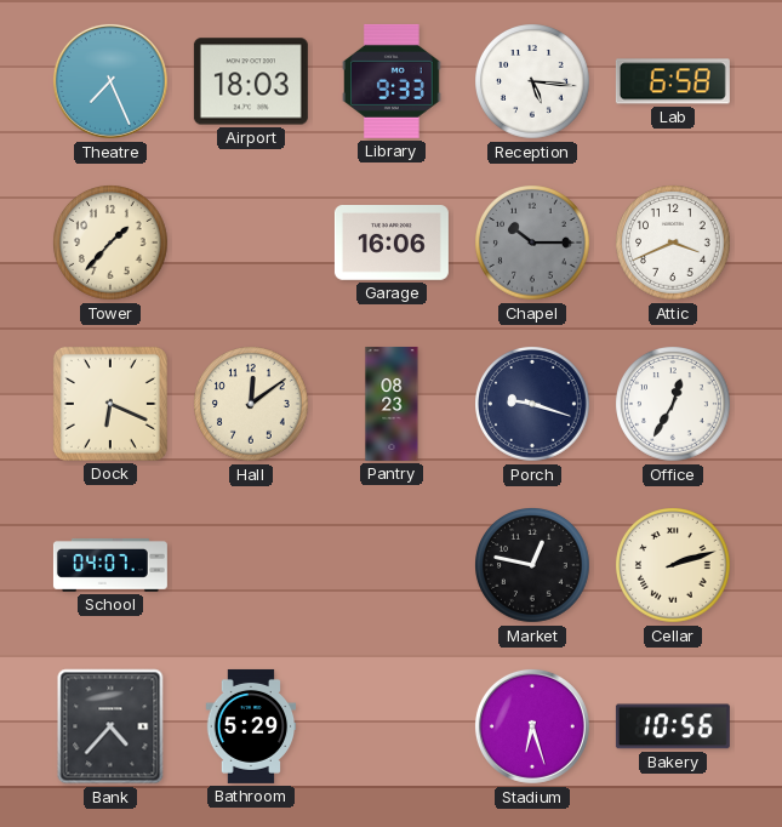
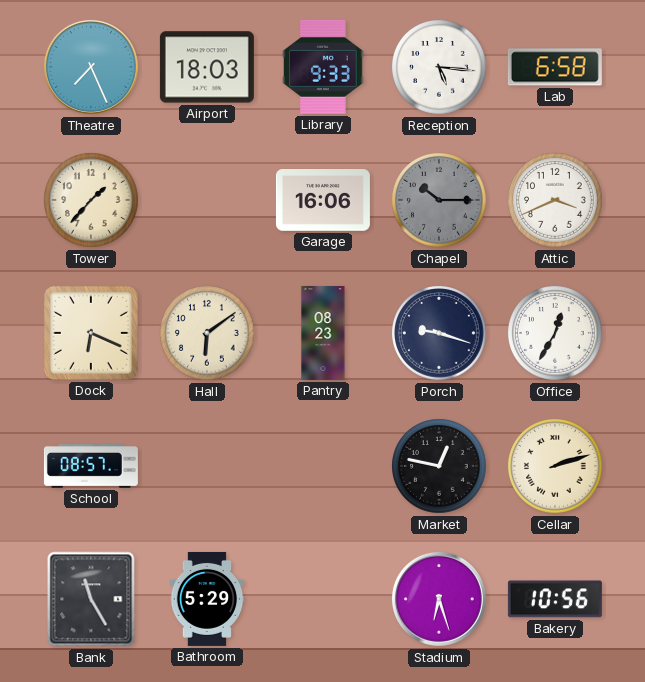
Hall: 12:09 -> 6:09 (208, 334)
School: 04:07 -> 08:57 (91, 466)
Bank: 4:37 -> 11:25 (91, 599)
